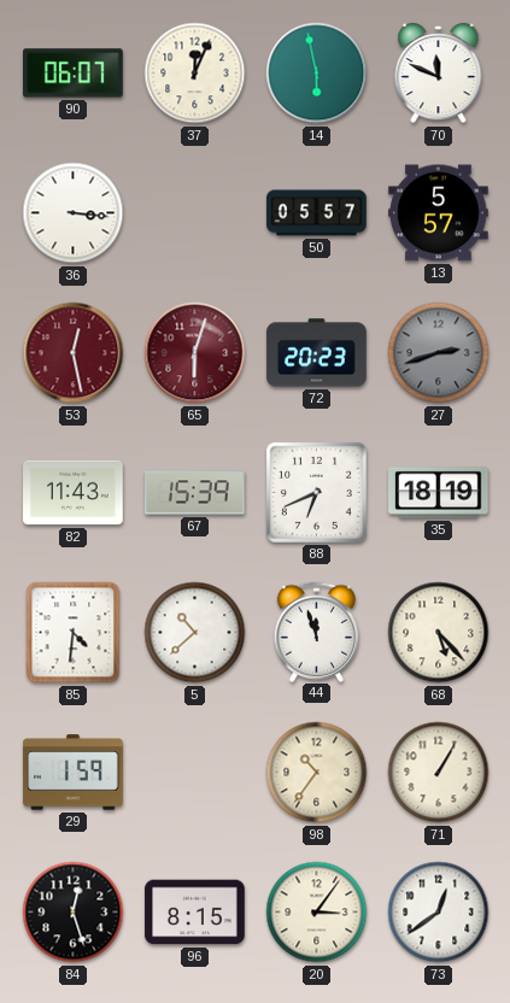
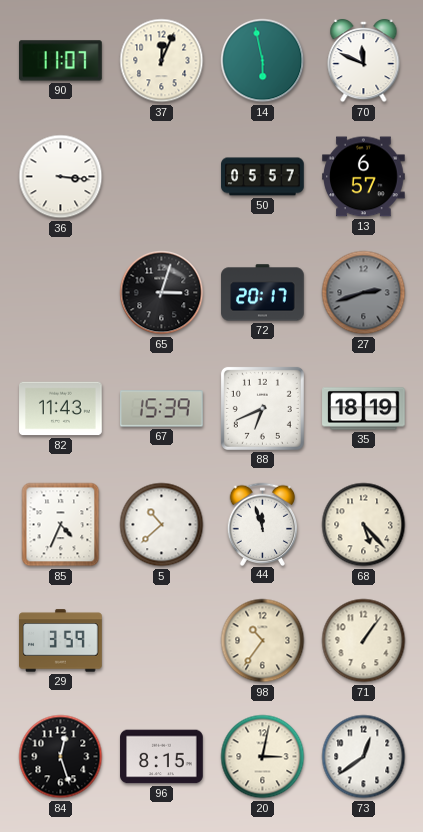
90: 06:07 -> 11:07 (61, 61)
13: 5:57 -> 6:57 (364, 177)
53: 12:28 -> none (74, 353)
65: 6:03 -> 3:03 (162, 293)
65 dial: burgundy -> black (162, 293)
72: 20:23 -> 20:17 (263, 293)
85: 4:31 -> 4:34 (61, 525)
29: 1:59 -> 3:59 (61, 641)
71: 1:05 -> 1:06 (364, 641)
20: 3:06 -> 3:02 (263, 757)
